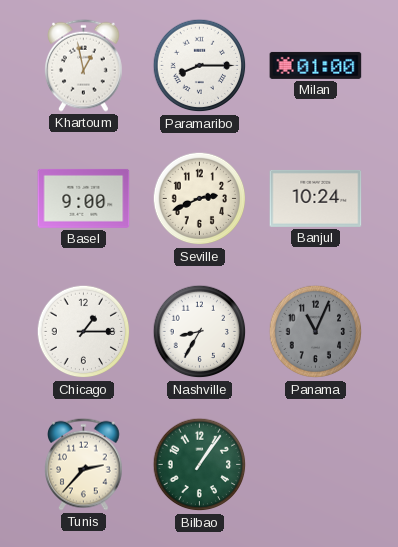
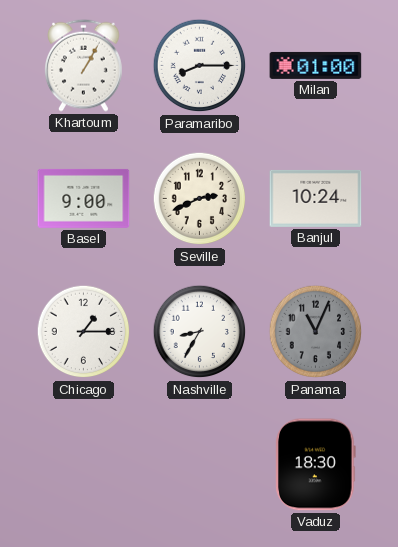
Khartoum: 12:58 -> 1:05 (84, 65)
Tunis: 2:37 -> none (84, 464)
Bilbao: 1:06 -> none (200, 465)
Vaduz: none -> 18:30 (316, 465)
